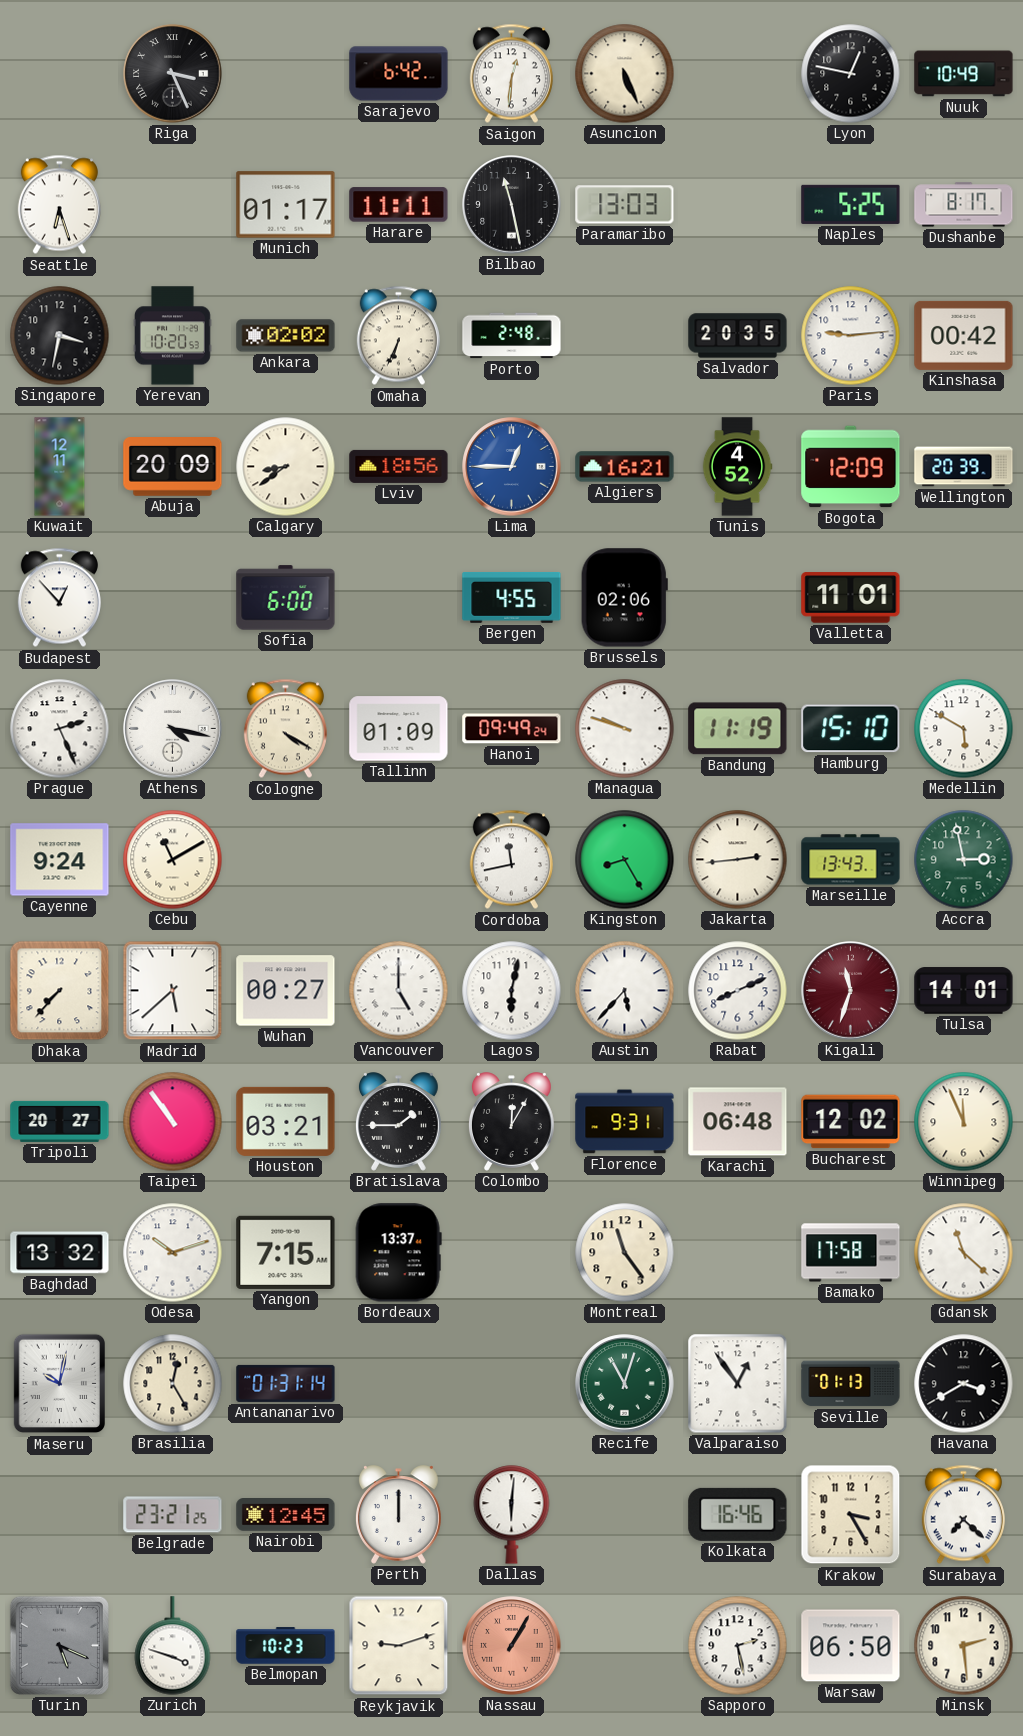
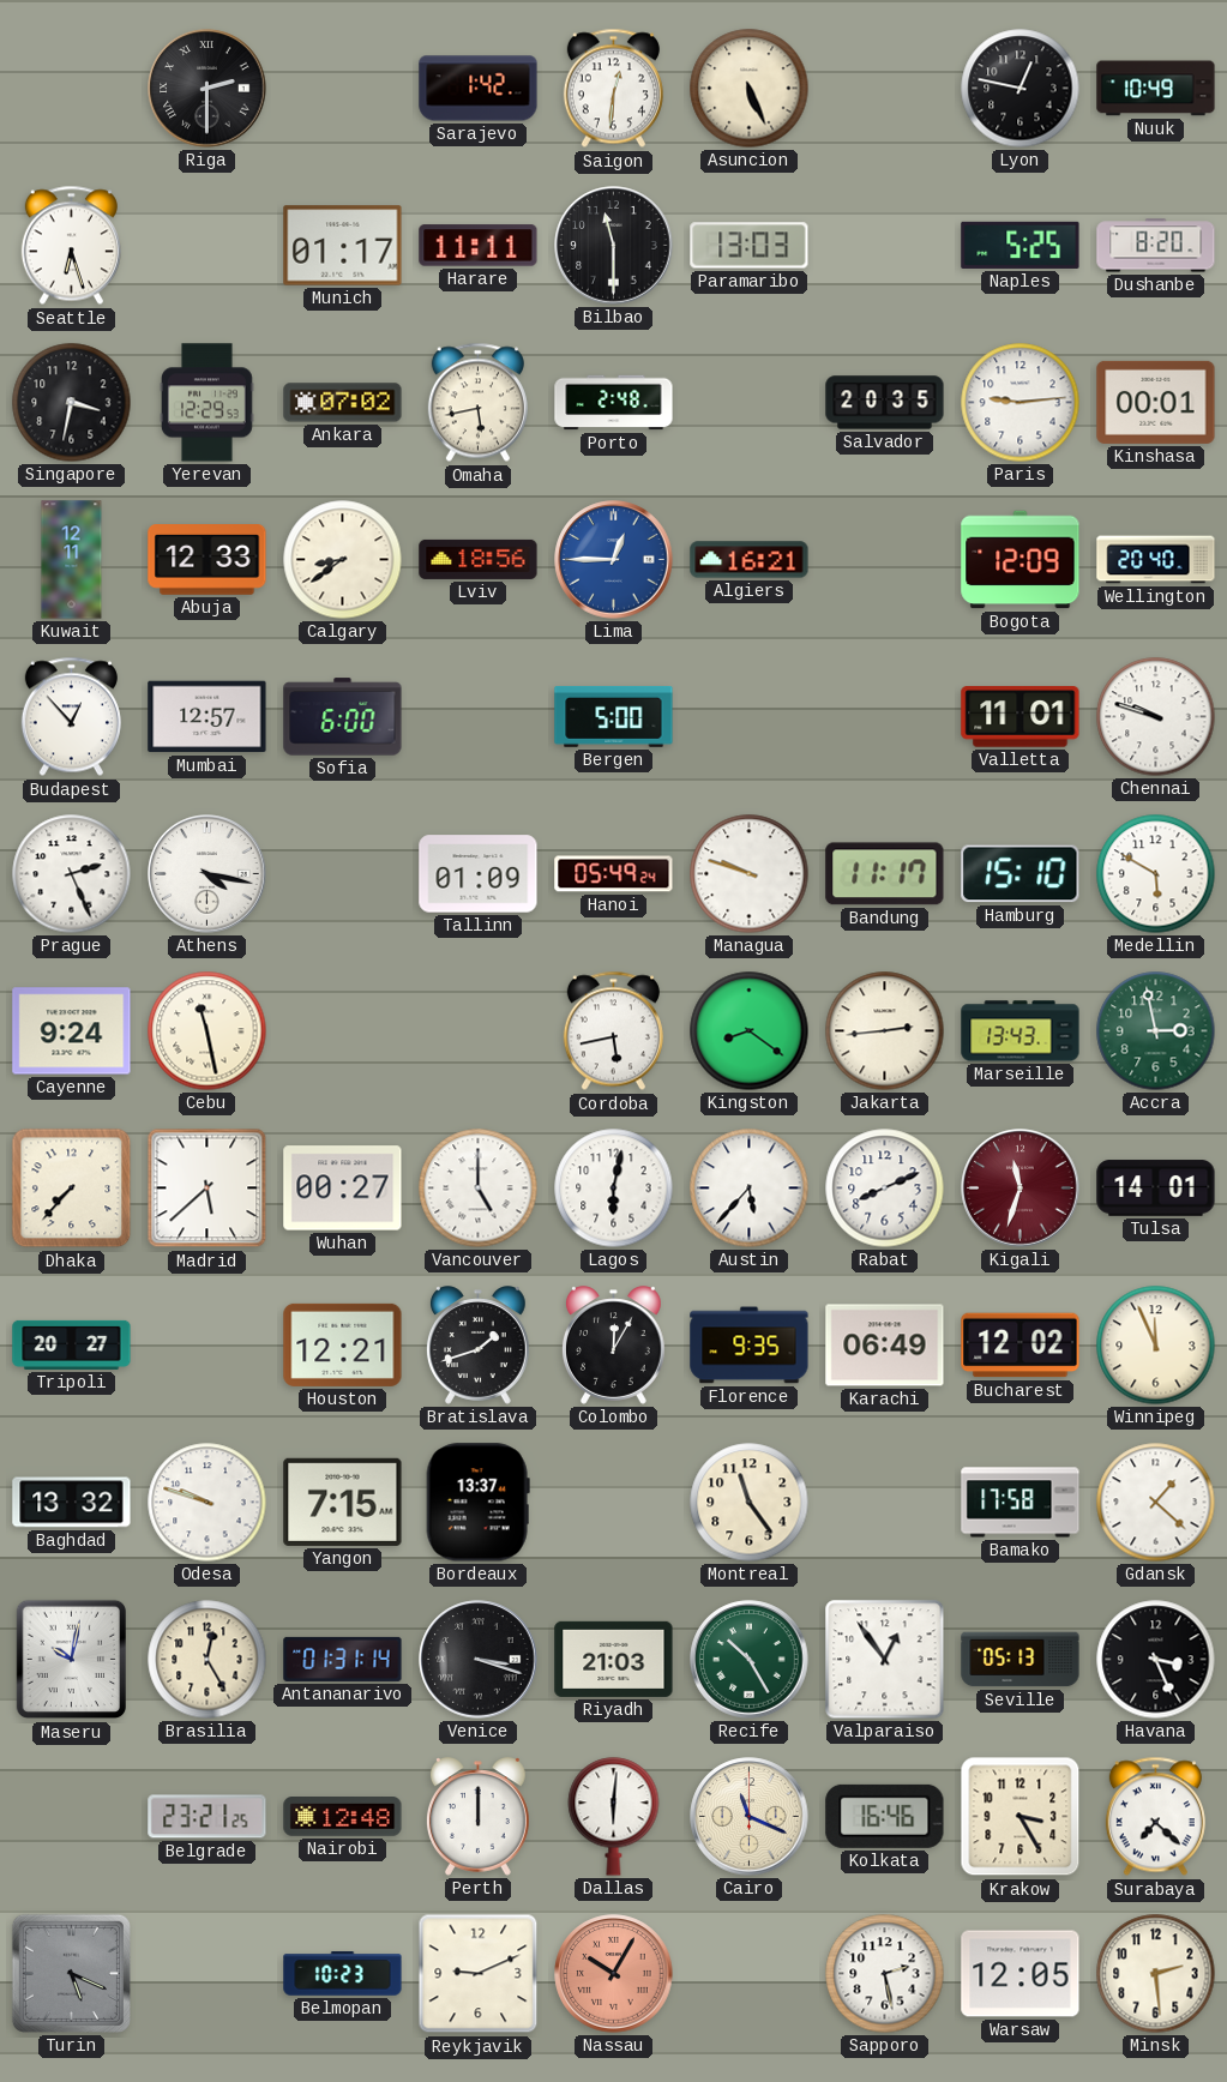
Riga: 3:26 -> 2:30 (207, 89)
Sarajevo: 6:42 -> 1:42 (479, 89)
Bilbao: 11:28 -> 11:30 (614, 246)
Dushanbe: 8:17 -> 8:20 (1156, 246)
Yerevan: 10:20 -> 12:29 (206, 403)
Ankara: 02:02 -> 07:02 (343, 403)
Omaha: 6:34 -> 5:43 (477, 403)
Kinshasa: 00:42 -> 00:01 (1156, 402)
Abuja: 20:09 -> 12:33 (207, 560)
Tunis: 4:52 -> none (737, 467)
Wellington: 20:39 -> 20:40 (1156, 560)
Mumbai: none -> 12:57 (207, 717)
Bergen: 4:55 -> 5:00 (614, 717)
Brussels: 02:06 -> none (624, 598)
Chennai: none -> 9:48 (1156, 717)
Cologne: 4:20 -> none (285, 729)
Hanoi: 09:49 -> 05:49 (614, 874)
Bandung: 11:19 -> 11:17 (885, 874)
Cebu: 11:10 -> 11:28 (207, 1031)
Cordoba: 11:43 -> 5:43 (613, 1031)
Kingston: 8:25 -> 8:21 (750, 1031)
Taipei: 10:54 -> none (173, 1122)
Houston: 03:21 -> 12:21 (343, 1344)
Bratislava: 1:45 -> 1:42 (477, 1346)
Florence: 9:31 -> 9:35 (750, 1346)
Karachi: 06:48 -> 06:49 (885, 1346)
Odesa: 10:12 -> 9:48 (207, 1503)
Gdansk: 11:22 -> 1:22 (1156, 1503)
Venice: none -> 3:18 (479, 1660)
Riyadh: none -> 21:03 (614, 1659)
Recife: 11:03 -> 10:25 (750, 1660)
Seville: 01:13 -> 05:13 (1021, 1660)
Havana: 3:40 -> 3:26 (1156, 1660)
Nairobi: 12:45 -> 12:48 (343, 1817)
Cairo: none -> 11:19 (750, 1817)
Zurich: 3:48 -> none (173, 1646)
Reykjavik: 9:12 -> 9:11 (479, 1974)
Nassau: 1:05 -> 10:05 (614, 1974)
Warsaw: 06:50 -> 12:05 (1021, 1974)
